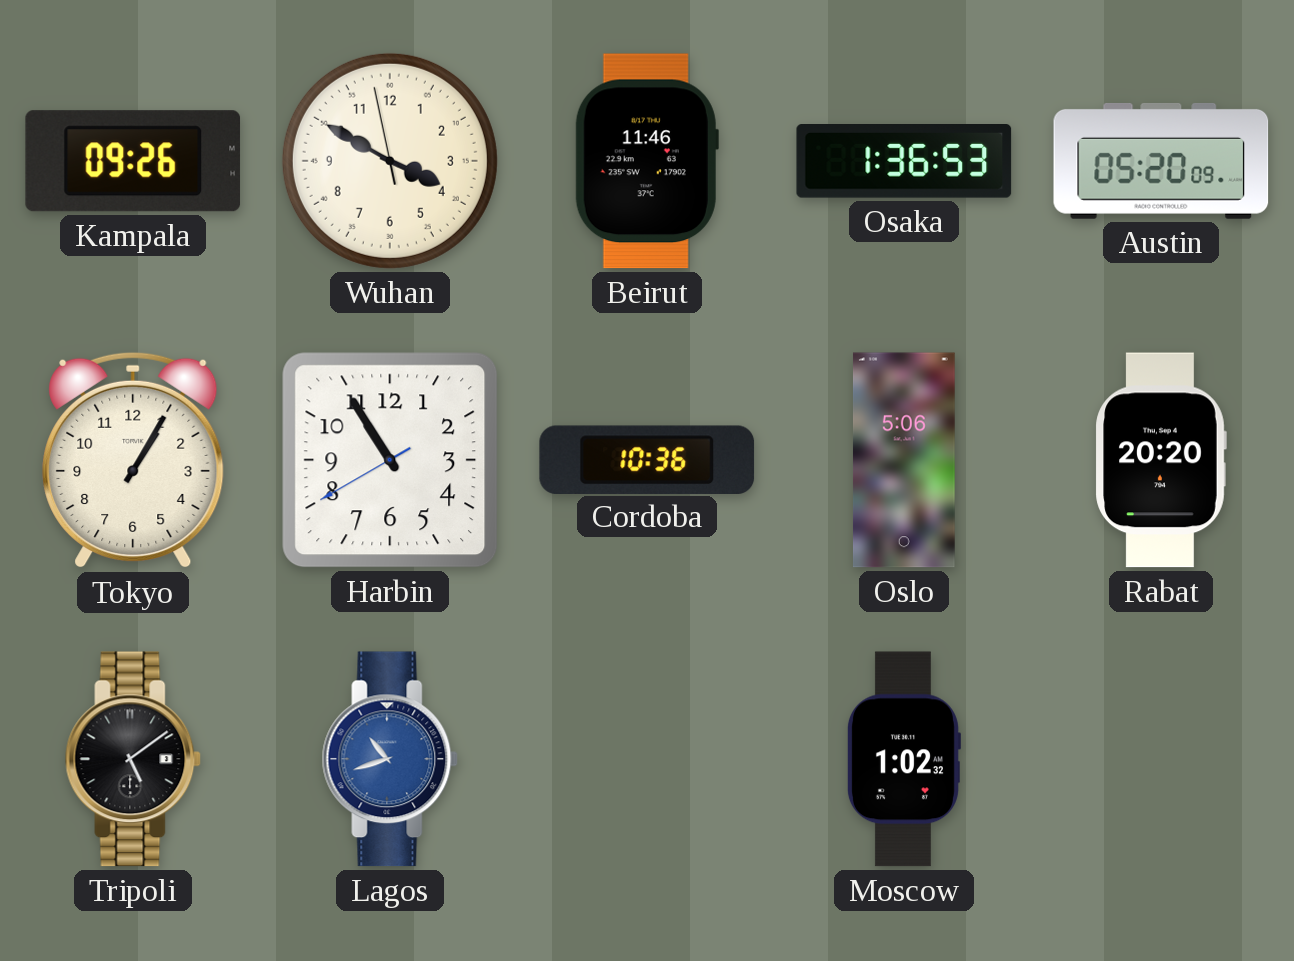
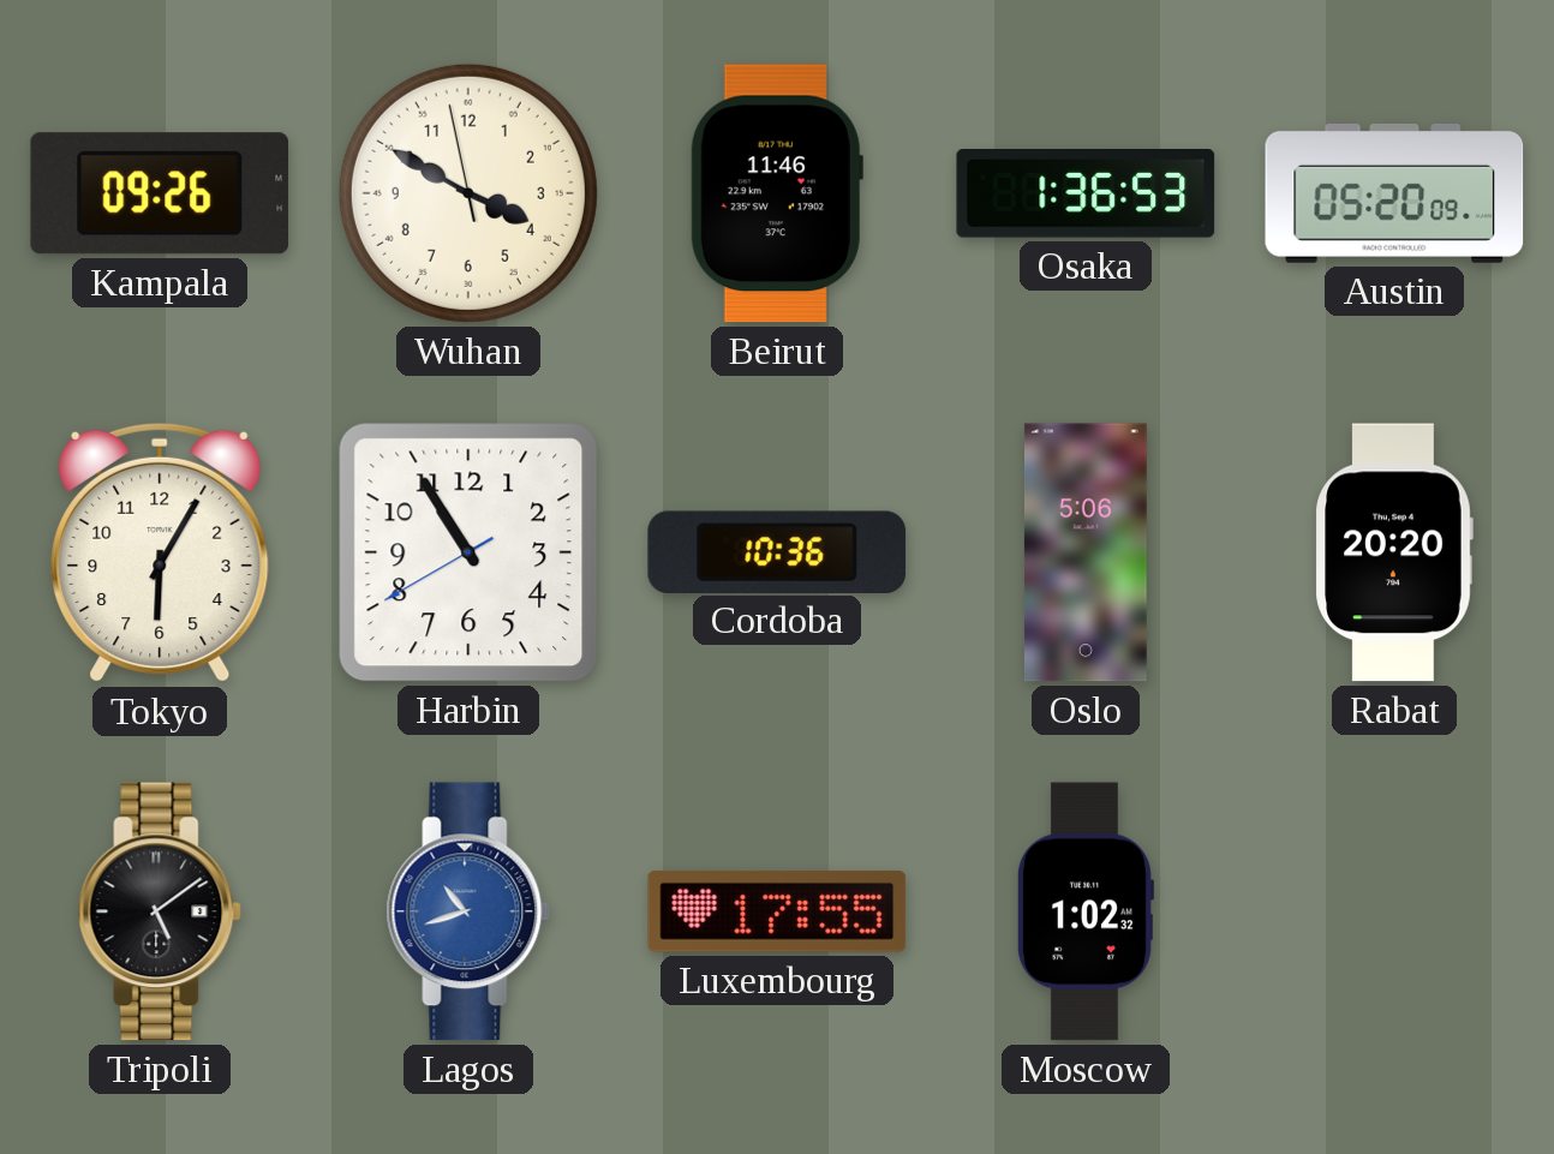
Tokyo: 1:05 -> 6:05 (160, 552)
Luxembourg: none -> 17:55 (777, 911)
